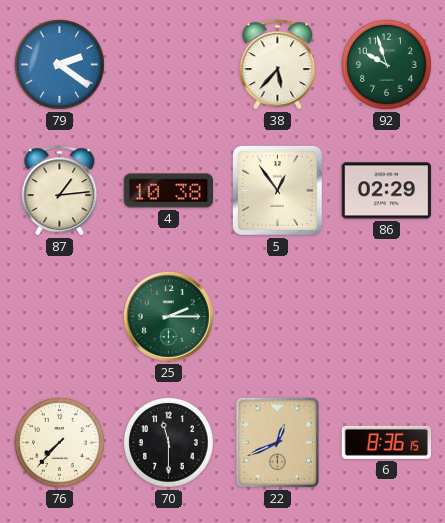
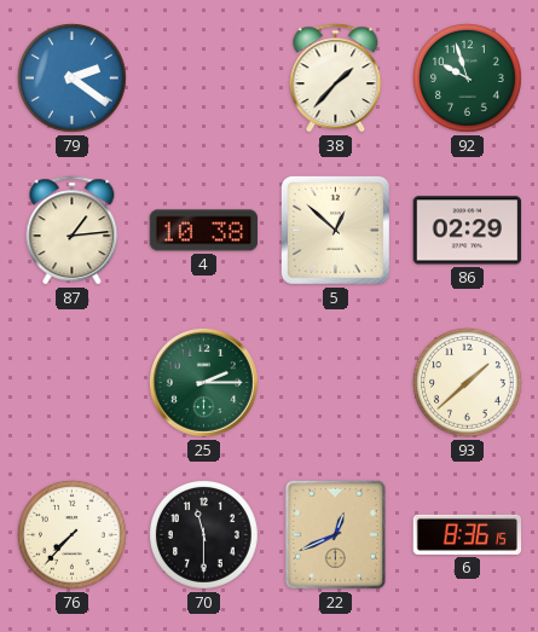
38: 5:37 -> 1:37 (336, 79)
5: 12:54 -> 12:52 (335, 230)
93: none -> 1:38 (468, 383)
